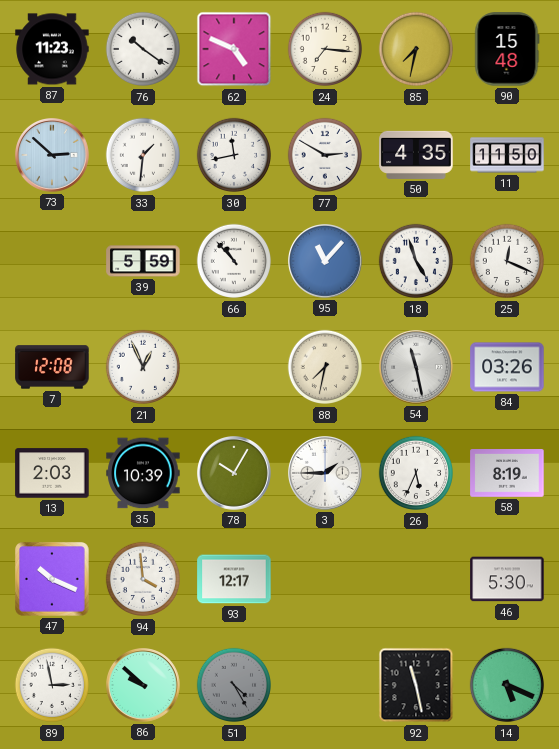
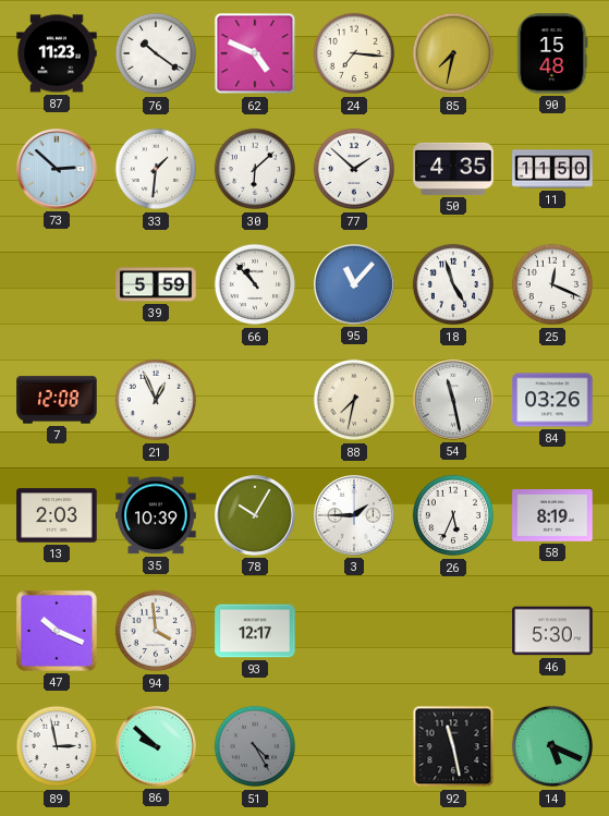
30: 11:43 -> 6:08 (255, 169)
77: 2:50 -> 1:52 (354, 169)
